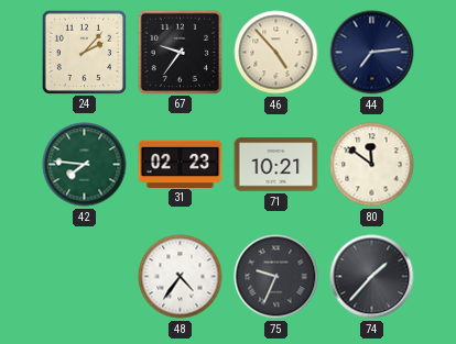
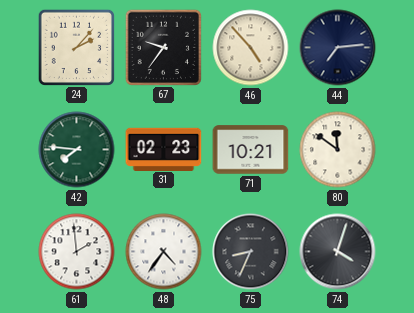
61: none -> 1:59 (77, 252)
75: 9:34 -> 8:34 (251, 252)
74: 1:37 -> 4:03 (338, 252)
